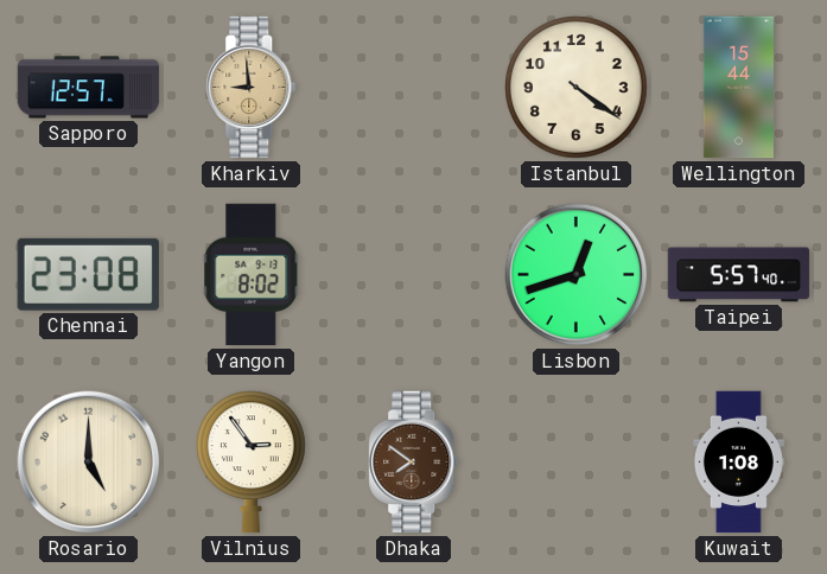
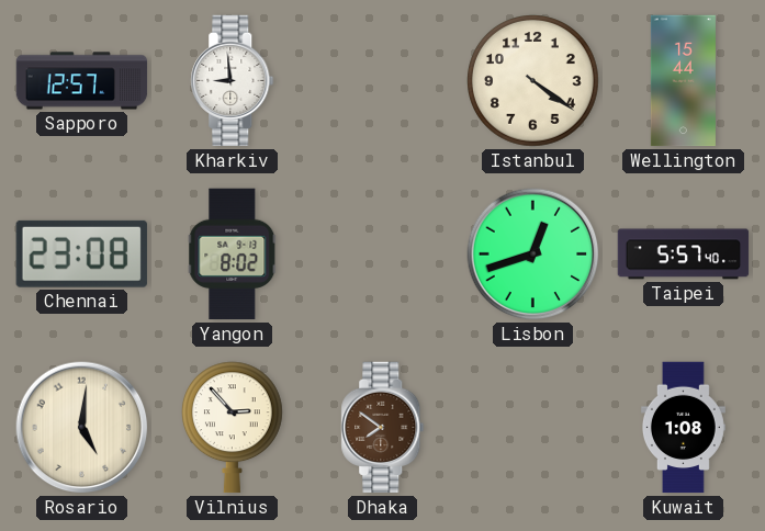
Kharkiv dial: champagne -> white (233, 81)
Rosario: 5:00 -> 5:01 (82, 428)
Vilnius: 2:54 -> 2:53 (232, 428)
